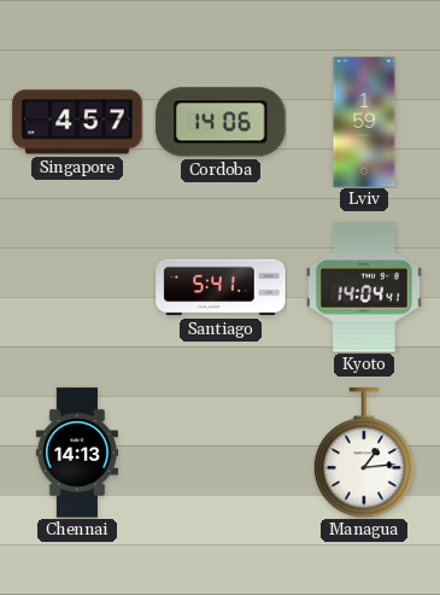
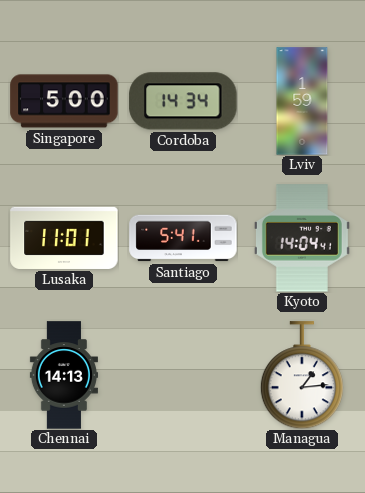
Singapore: 4:57 -> 5:00 (64, 101)
Cordoba: 14:06 -> 14:34 (183, 101)
Lusaka: none -> 11:01 (64, 238)
